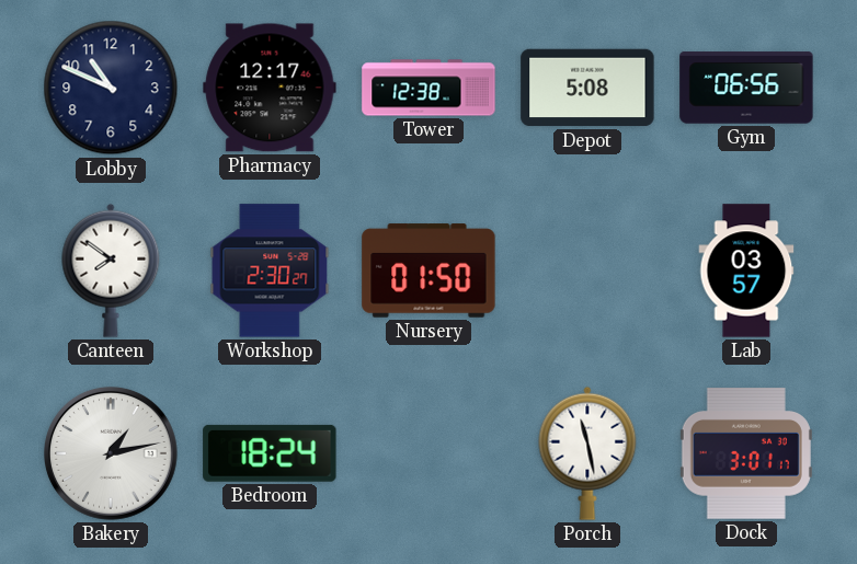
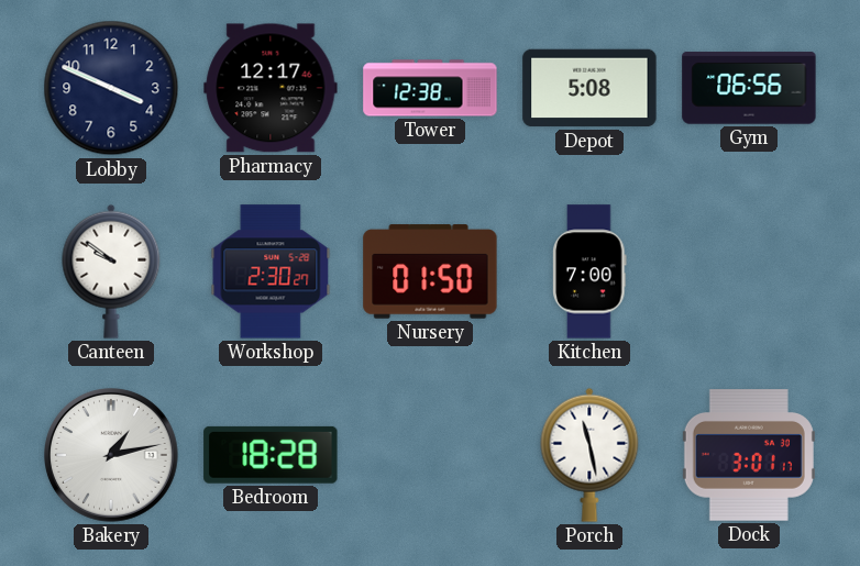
Lobby: 10:49 -> 3:49 (111, 88)
Canteen: 7:51 -> 9:51 (111, 271)
Kitchen: none -> 7:00 (591, 271)
Lab: 03:57 -> none (746, 271)
Bedroom: 18:24 -> 18:28 (271, 455)
